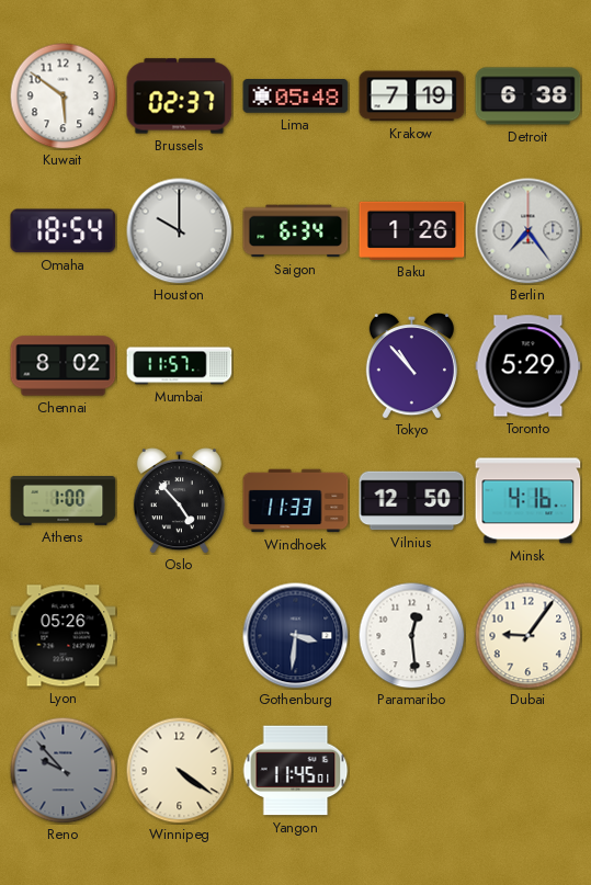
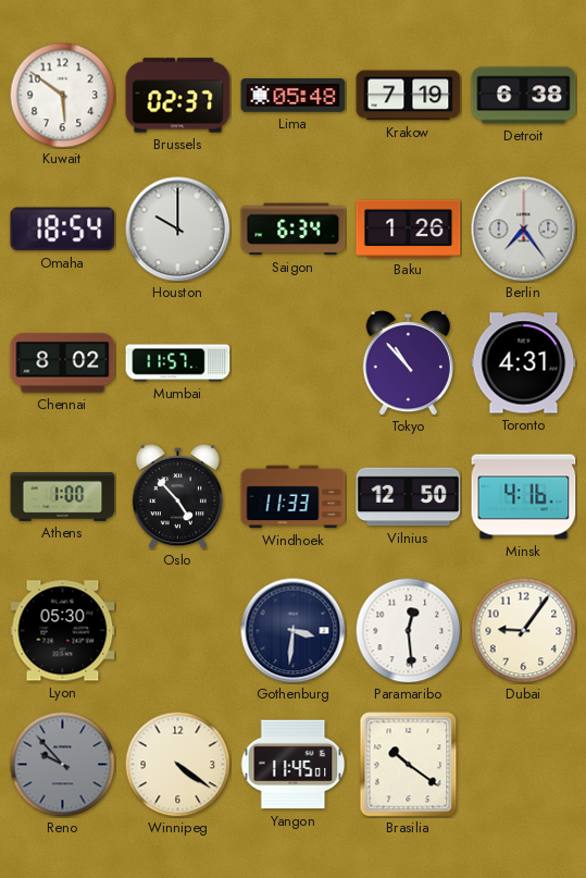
Toronto: 5:29 -> 4:31 (524, 363)
Lyon: 05:26 -> 05:30 (63, 631)
Brasilia: none -> 10:21 (409, 765)
